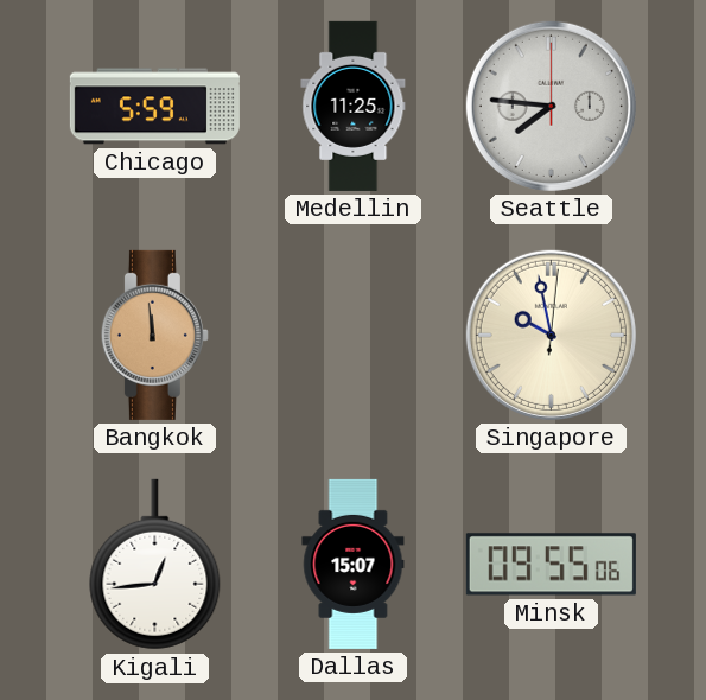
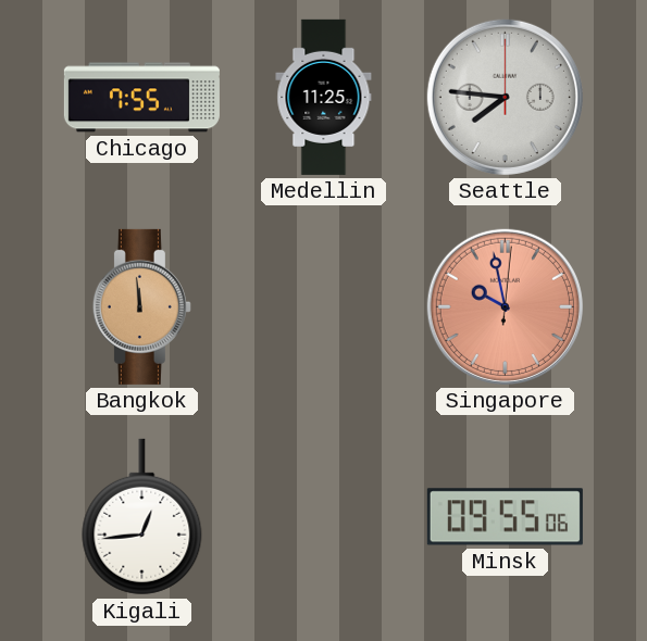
Chicago: 5:59 -> 7:55 (141, 98)
Singapore dial: cream -> salmon (505, 306)
Dallas: 15:07 -> none (354, 564)
